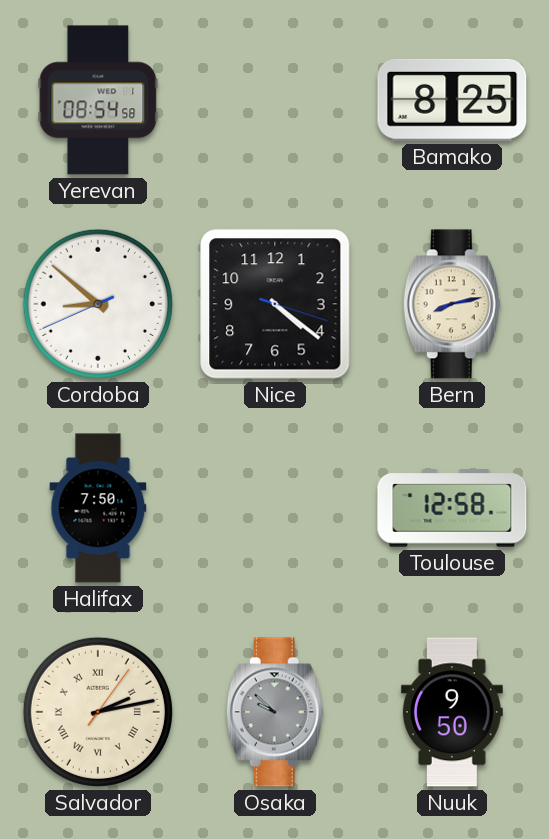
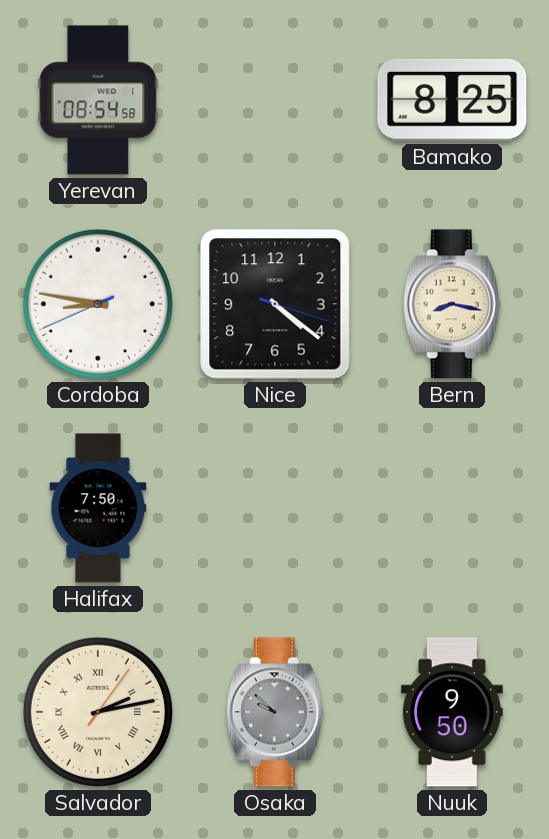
Cordoba: 8:51 -> 8:46 (98, 304)
Bern: 8:13 -> 8:17 (452, 304)
Toulouse: 12:58 -> none (452, 508)
